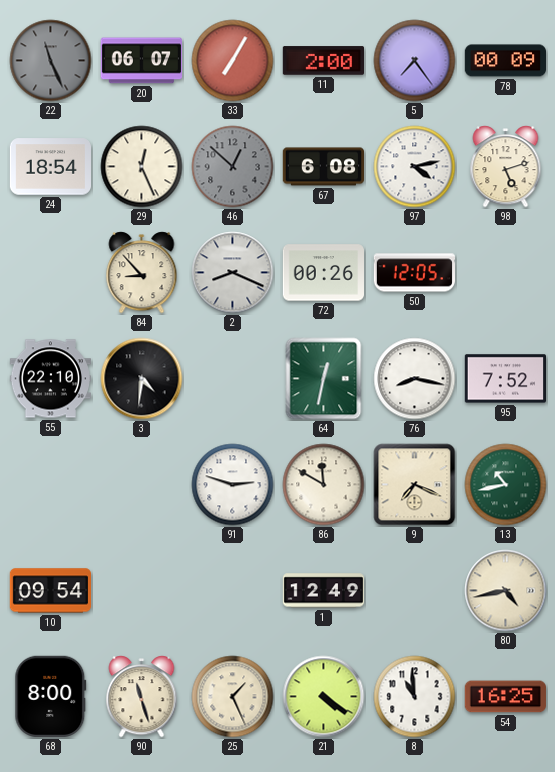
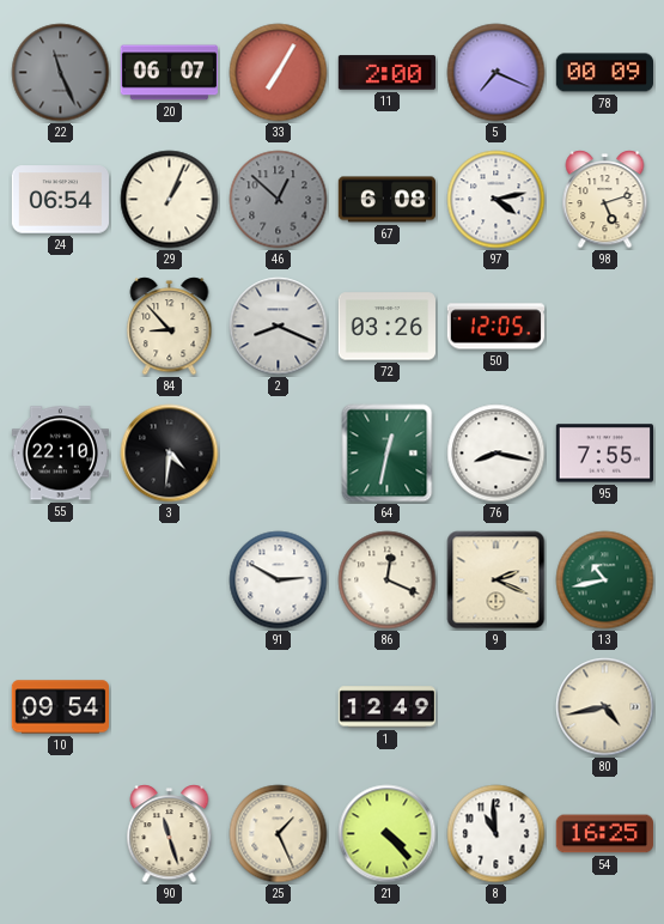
5: 7:24 -> 7:19 (497, 73)
24: 18:54 -> 06:54 (60, 200)
29: 12:26 -> 1:04 (170, 200)
72: 00:26 -> 03:26 (386, 327)
95: 7:52 -> 7:55 (604, 454)
91: 2:48 -> 2:50 (279, 580)
86: 11:50 -> 12:19 (388, 580)
9: 7:19 -> 2:19 (497, 580)
68: 8:00 -> none (51, 696)
21: 4:21 -> 4:23 (388, 834)
